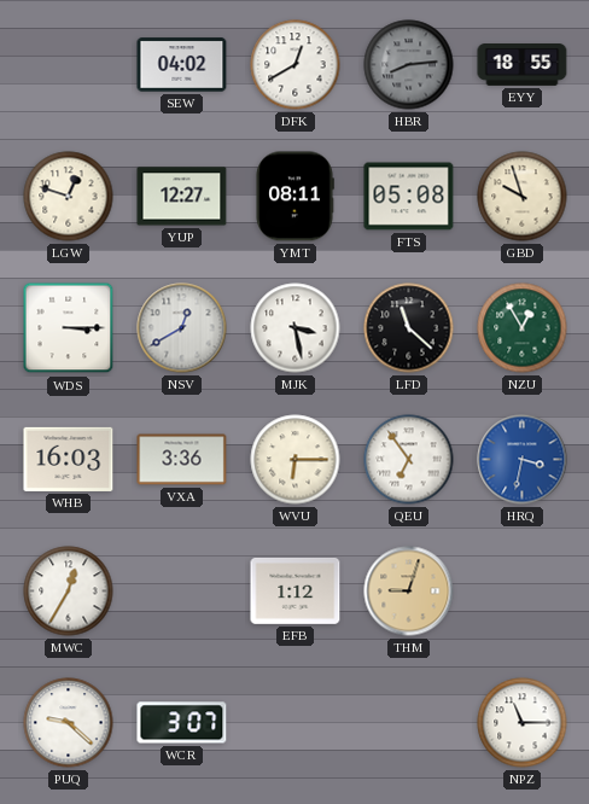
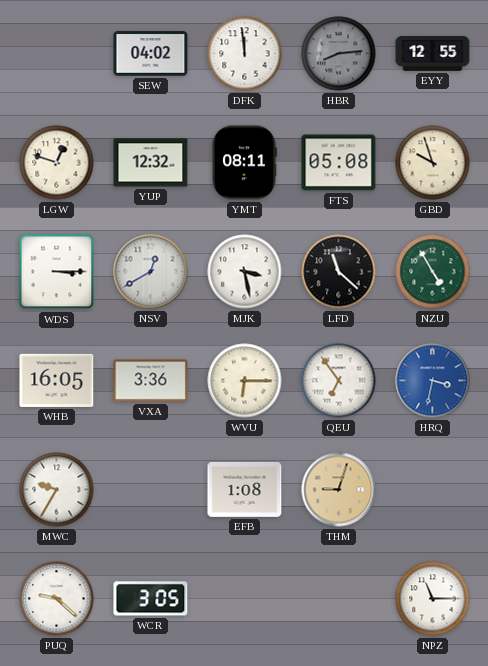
DFK: 12:40 -> 11:59 (245, 54)
EYY: 18:55 -> 12:55 (433, 54)
YUP: 12:27 -> 12:32 (151, 163)
NZU: 12:55 -> 4:55 (433, 272)
WHB: 16:03 -> 16:05 (57, 380)
MWC: 12:35 -> 9:35 (57, 490)
EFB: 1:12 -> 1:08 (245, 489)
WCR: 3:07 -> 3:05 (151, 599)
